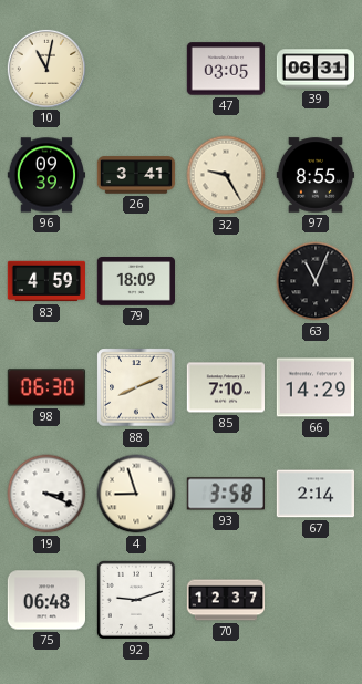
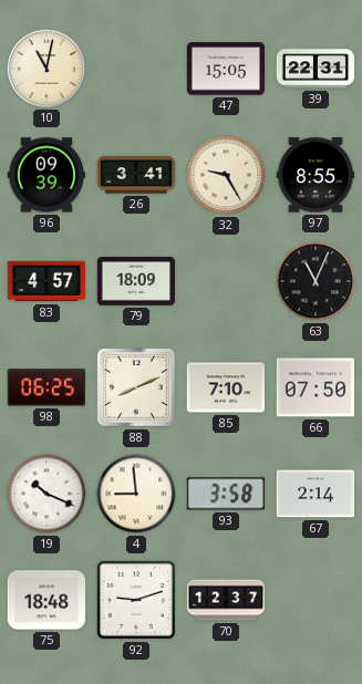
47: 03:05 -> 15:05 (225, 69)
39: 06:31 -> 22:31 (316, 69)
83: 4:59 -> 4:57 (45, 281)
98: 06:30 -> 06:25 (45, 387)
66: 14:29 -> 07:50 (314, 387)
19: 3:19 -> 10:19 (46, 494)
4: 8:57 -> 8:59 (136, 494)
75: 06:48 -> 18:48 (45, 600)
